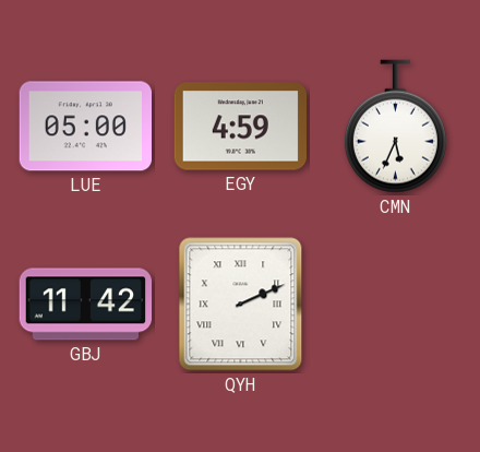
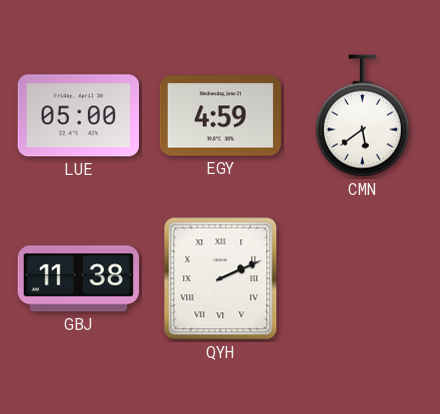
CMN: 5:34 -> 5:39 (362, 116)
GBJ: 11:42 -> 11:38 (79, 279)
